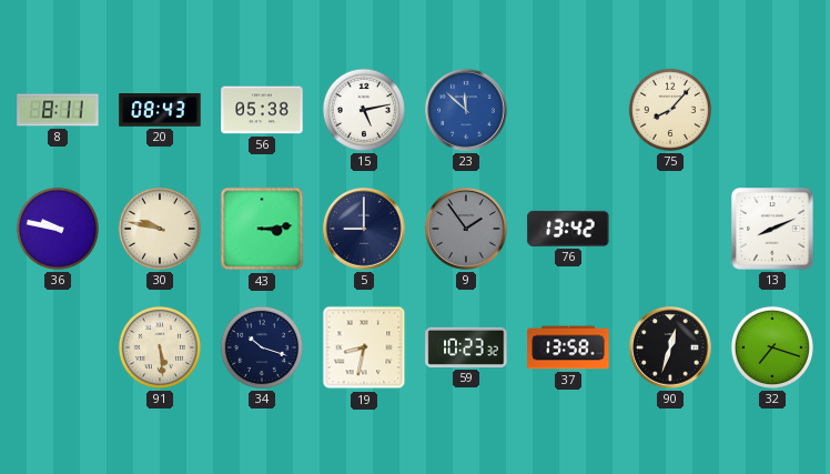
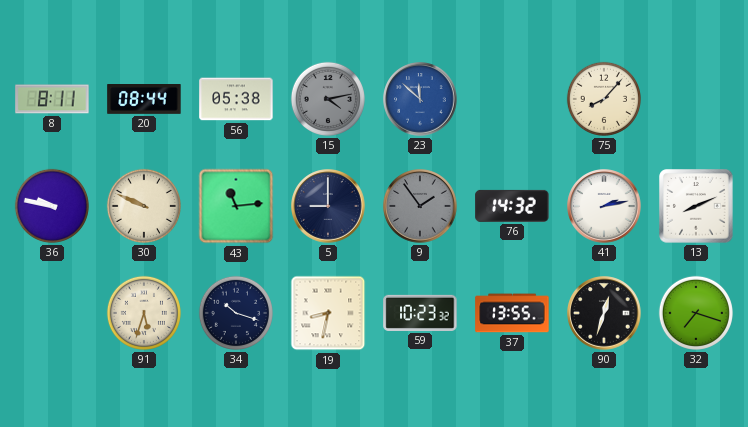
20: 08:43 -> 08:44 (144, 100)
15: 5:13 -> 4:13 (328, 99)
15 dial: white -> grey (328, 99)
30: 9:47 -> 9:49 (144, 206)
43: 3:14 -> 11:14 (236, 206)
76: 13:42 -> 14:32 (512, 206)
41: none -> 2:13 (604, 206)
91: 5:29 -> 5:33 (144, 313)
37: 13:58 -> 13:55 (512, 313)
